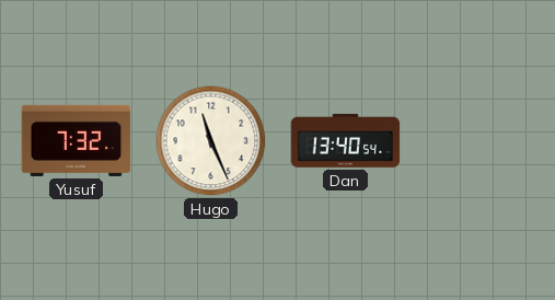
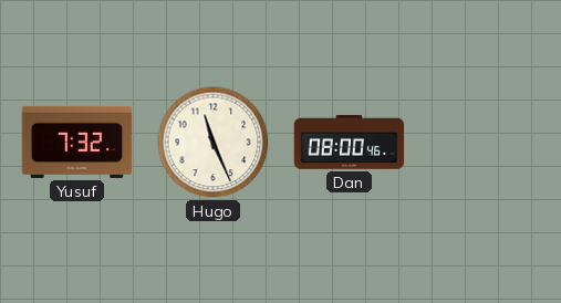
Dan: 13:40 -> 08:00 (350, 142)
